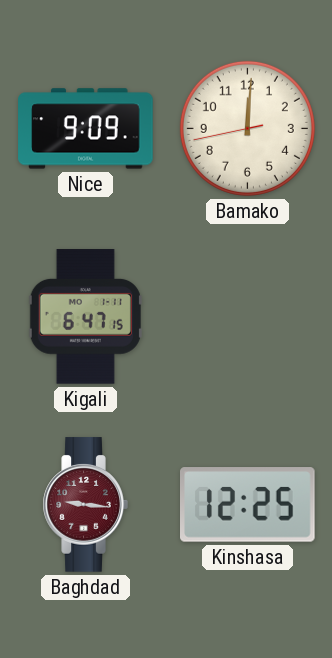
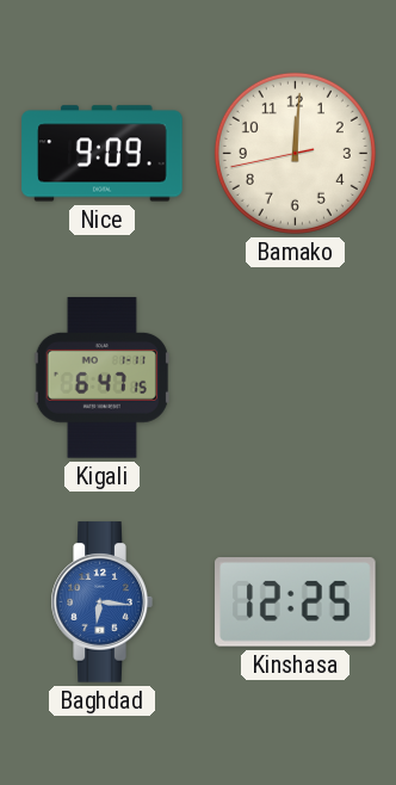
Baghdad: 9:16 -> 6:16 (101, 602)
Baghdad dial: burgundy -> blue (101, 602)
